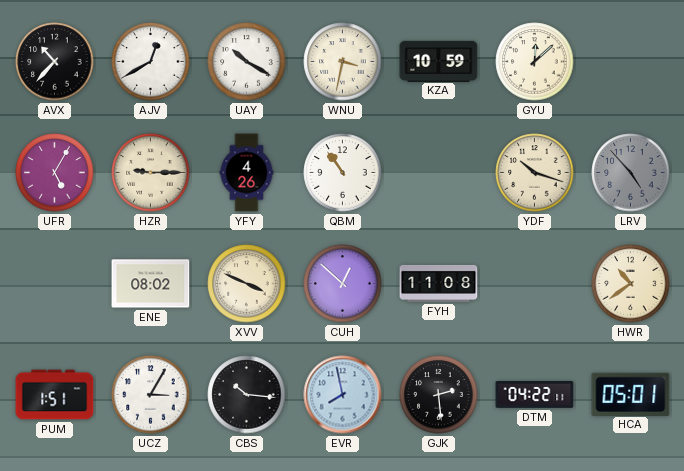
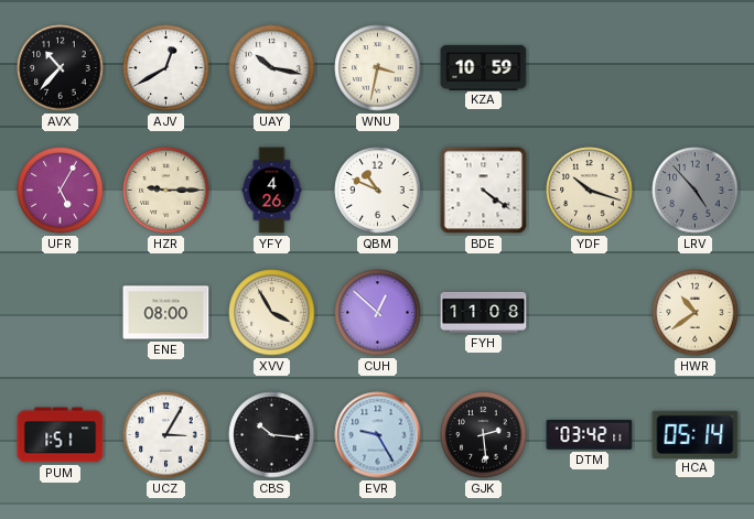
UAY: 10:20 -> 10:17 (272, 68)
GYU: 12:08 -> none (535, 62)
QBM: 10:54 -> 10:49 (378, 191)
BDE: none -> 4:21 (484, 191)
ENE: 08:02 -> 08:00 (166, 313)
XVV: 3:49 -> 3:55 (272, 313)
EVR: 7:58 -> 9:25 (378, 435)
DTM: 04:22 -> 03:42 (590, 434)
HCA: 05:01 -> 05:14 (696, 434)
